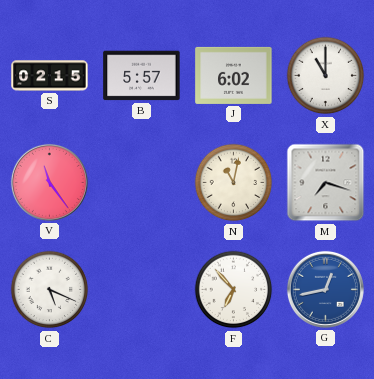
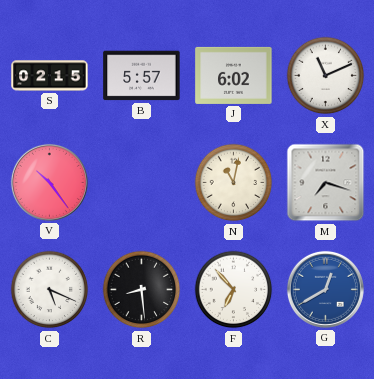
X: 11:00 -> 11:11 (326, 76)
V: 11:24 -> 10:24 (49, 182)
R: none -> 8:29 (142, 290)
G: 12:43 -> 12:40 (325, 289)
